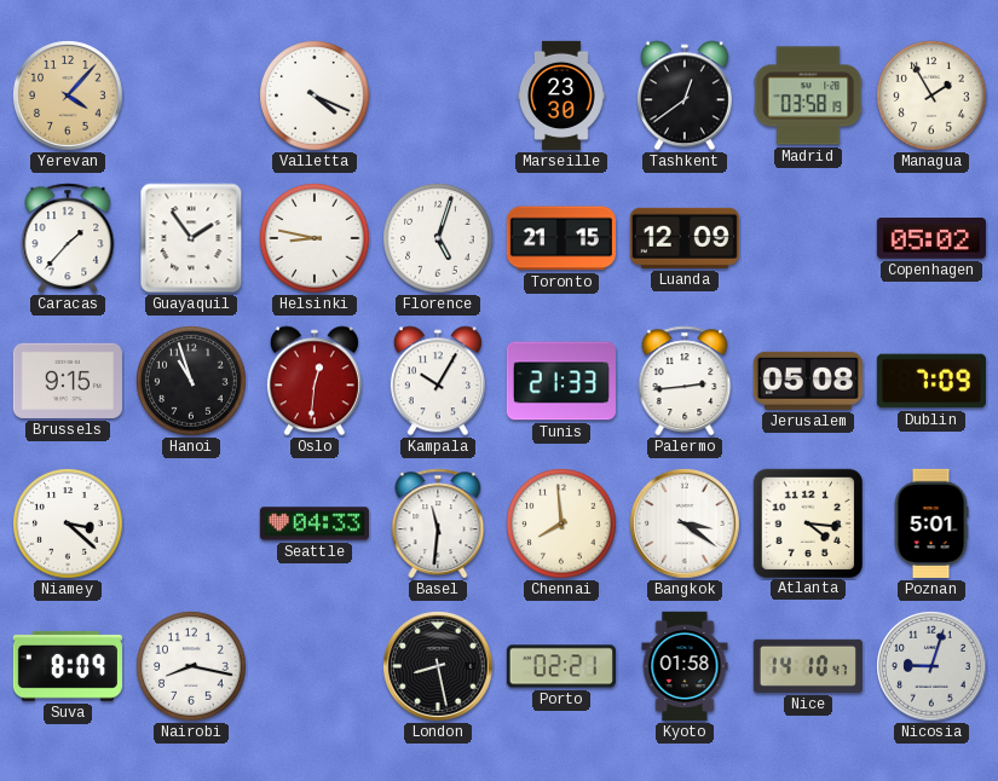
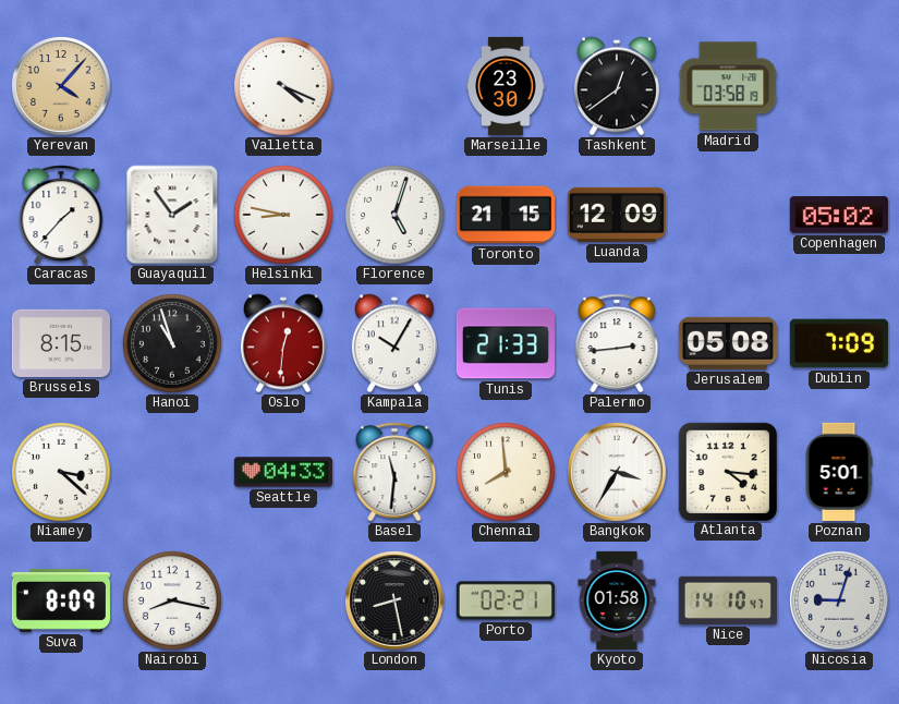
Managua: 1:55 -> none (931, 96)
Brussels: 9:15 -> 8:15 (61, 343)
Bangkok: 3:21 -> 3:35 (617, 472)
